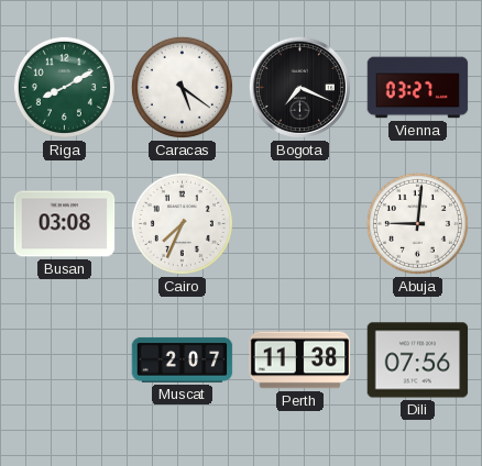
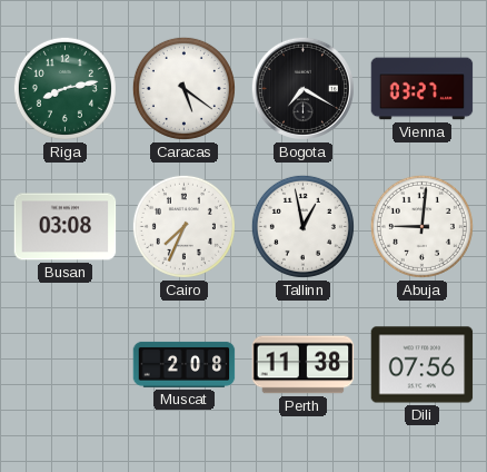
Riga: 8:10 -> 8:13 (64, 88)
Bogota: 7:19 -> 7:20 (302, 88)
Tallinn: none -> 12:58 (302, 226)
Muscat: 2:07 -> 2:08 (185, 364)
